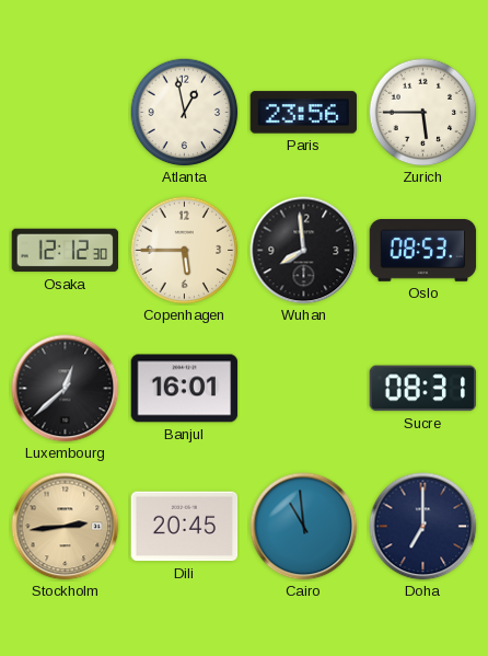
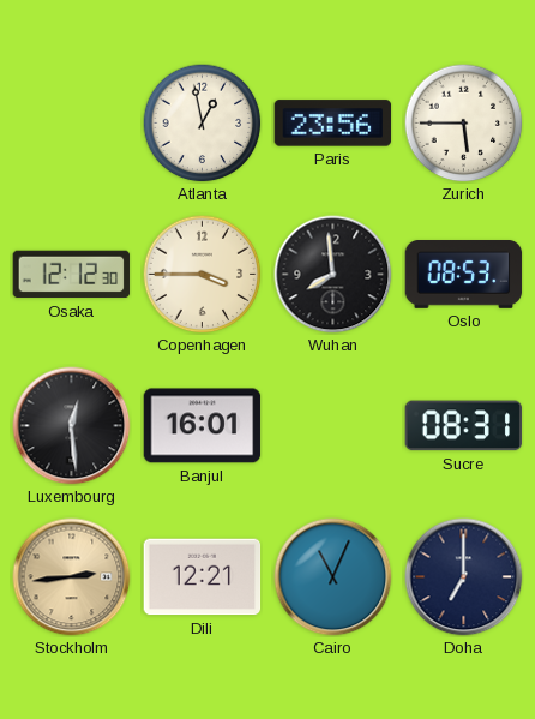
Copenhagen: 5:45 -> 3:45 (203, 275)
Luxembourg: 12:38 -> 12:29 (72, 426)
Dili: 20:45 -> 12:21 (203, 577)
Cairo: 10:59 -> 11:04 (333, 577)
